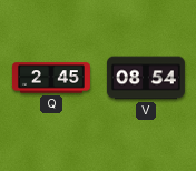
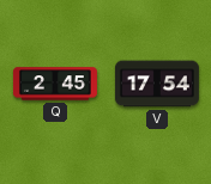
V: 08:54 -> 17:54 (157, 84)
